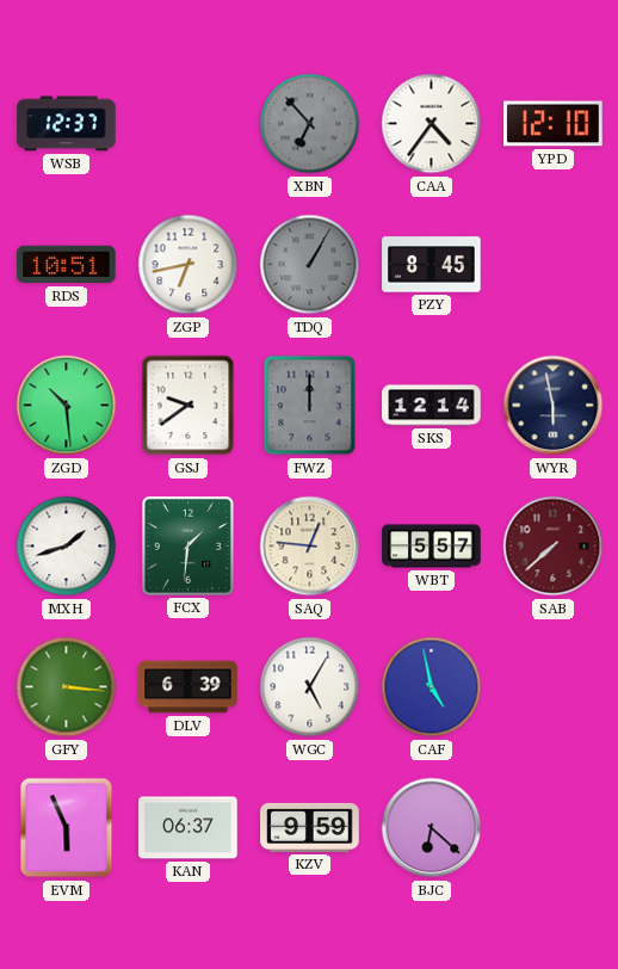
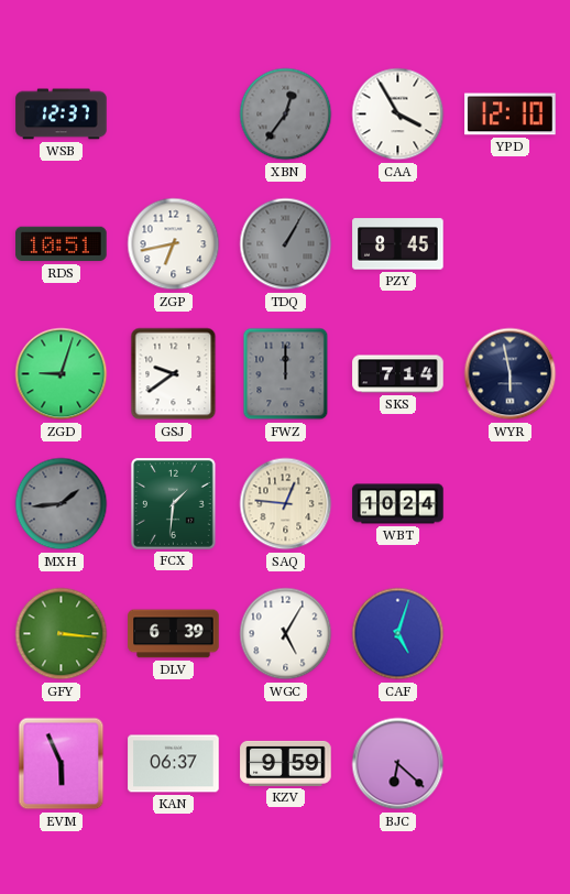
XBN: 6:53 -> 12:36 (286, 115)
CAA: 4:36 -> 3:55 (398, 115)
ZGD: 10:29 -> 9:03 (62, 374)
SKS: 12:14 -> 7:14 (398, 374)
MXH: 1:42 -> 1:44 (62, 504)
MXH dial: white -> grey (62, 504)
WBT: 5:57 -> 10:24 (398, 504)
SAB: 7:38 -> none (554, 547)
CAF: 4:58 -> 5:03 (398, 634)
